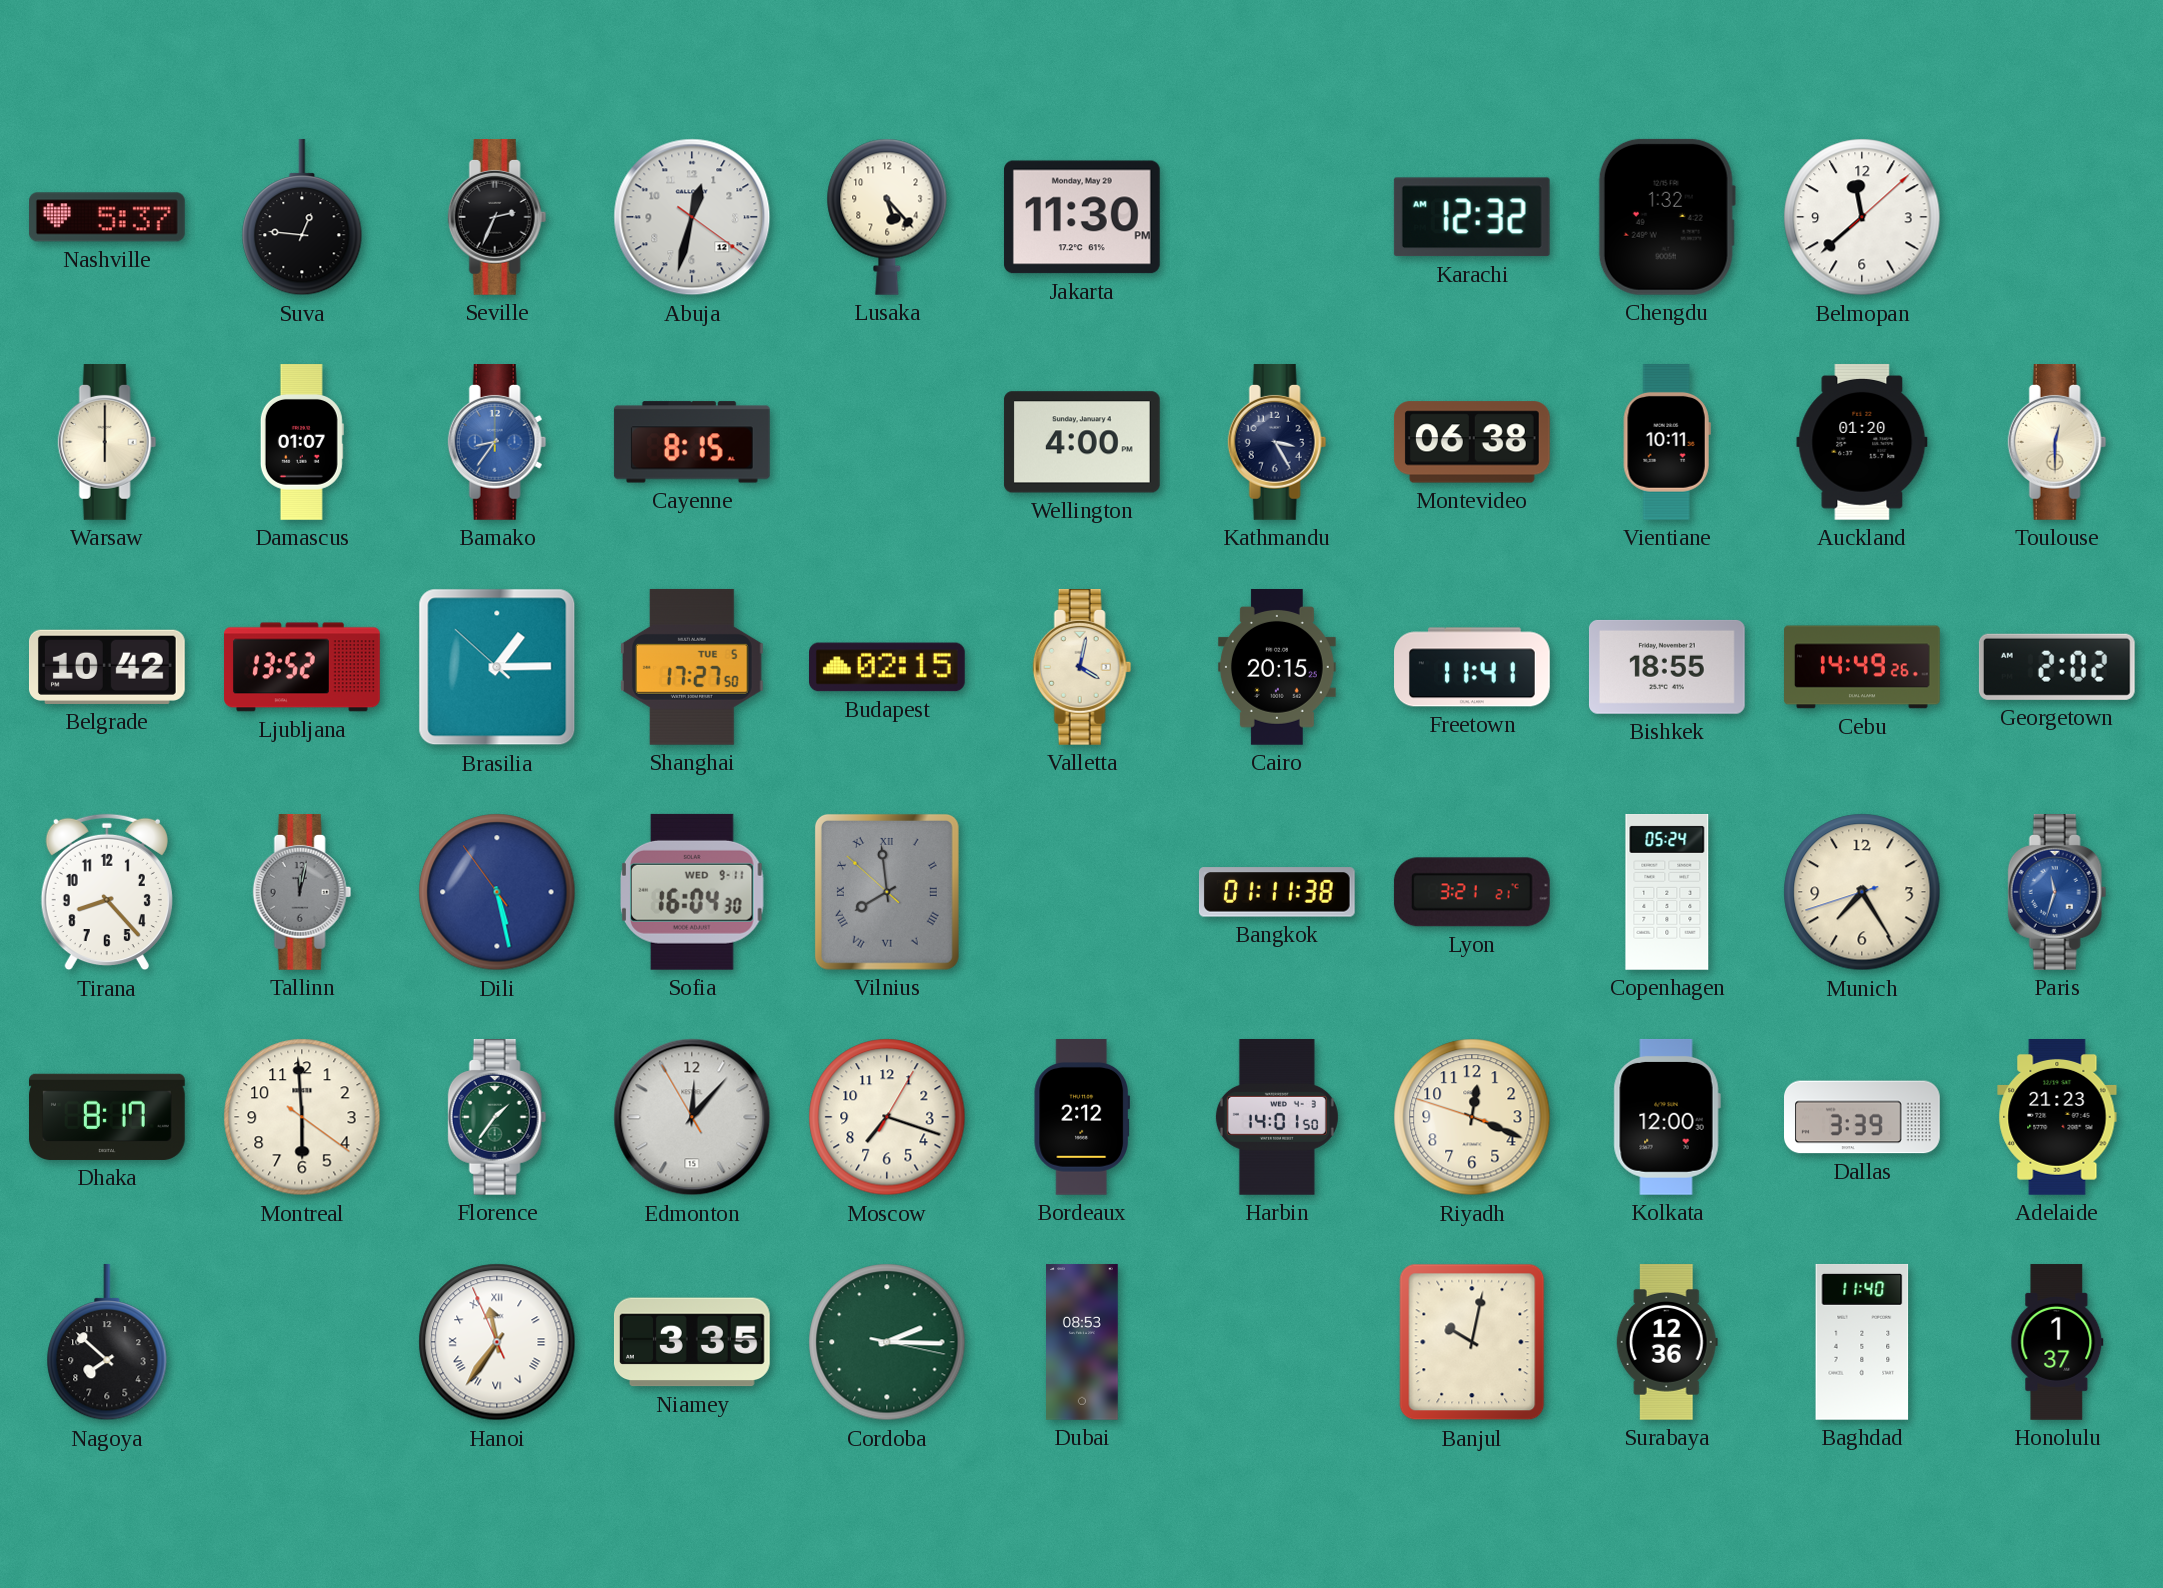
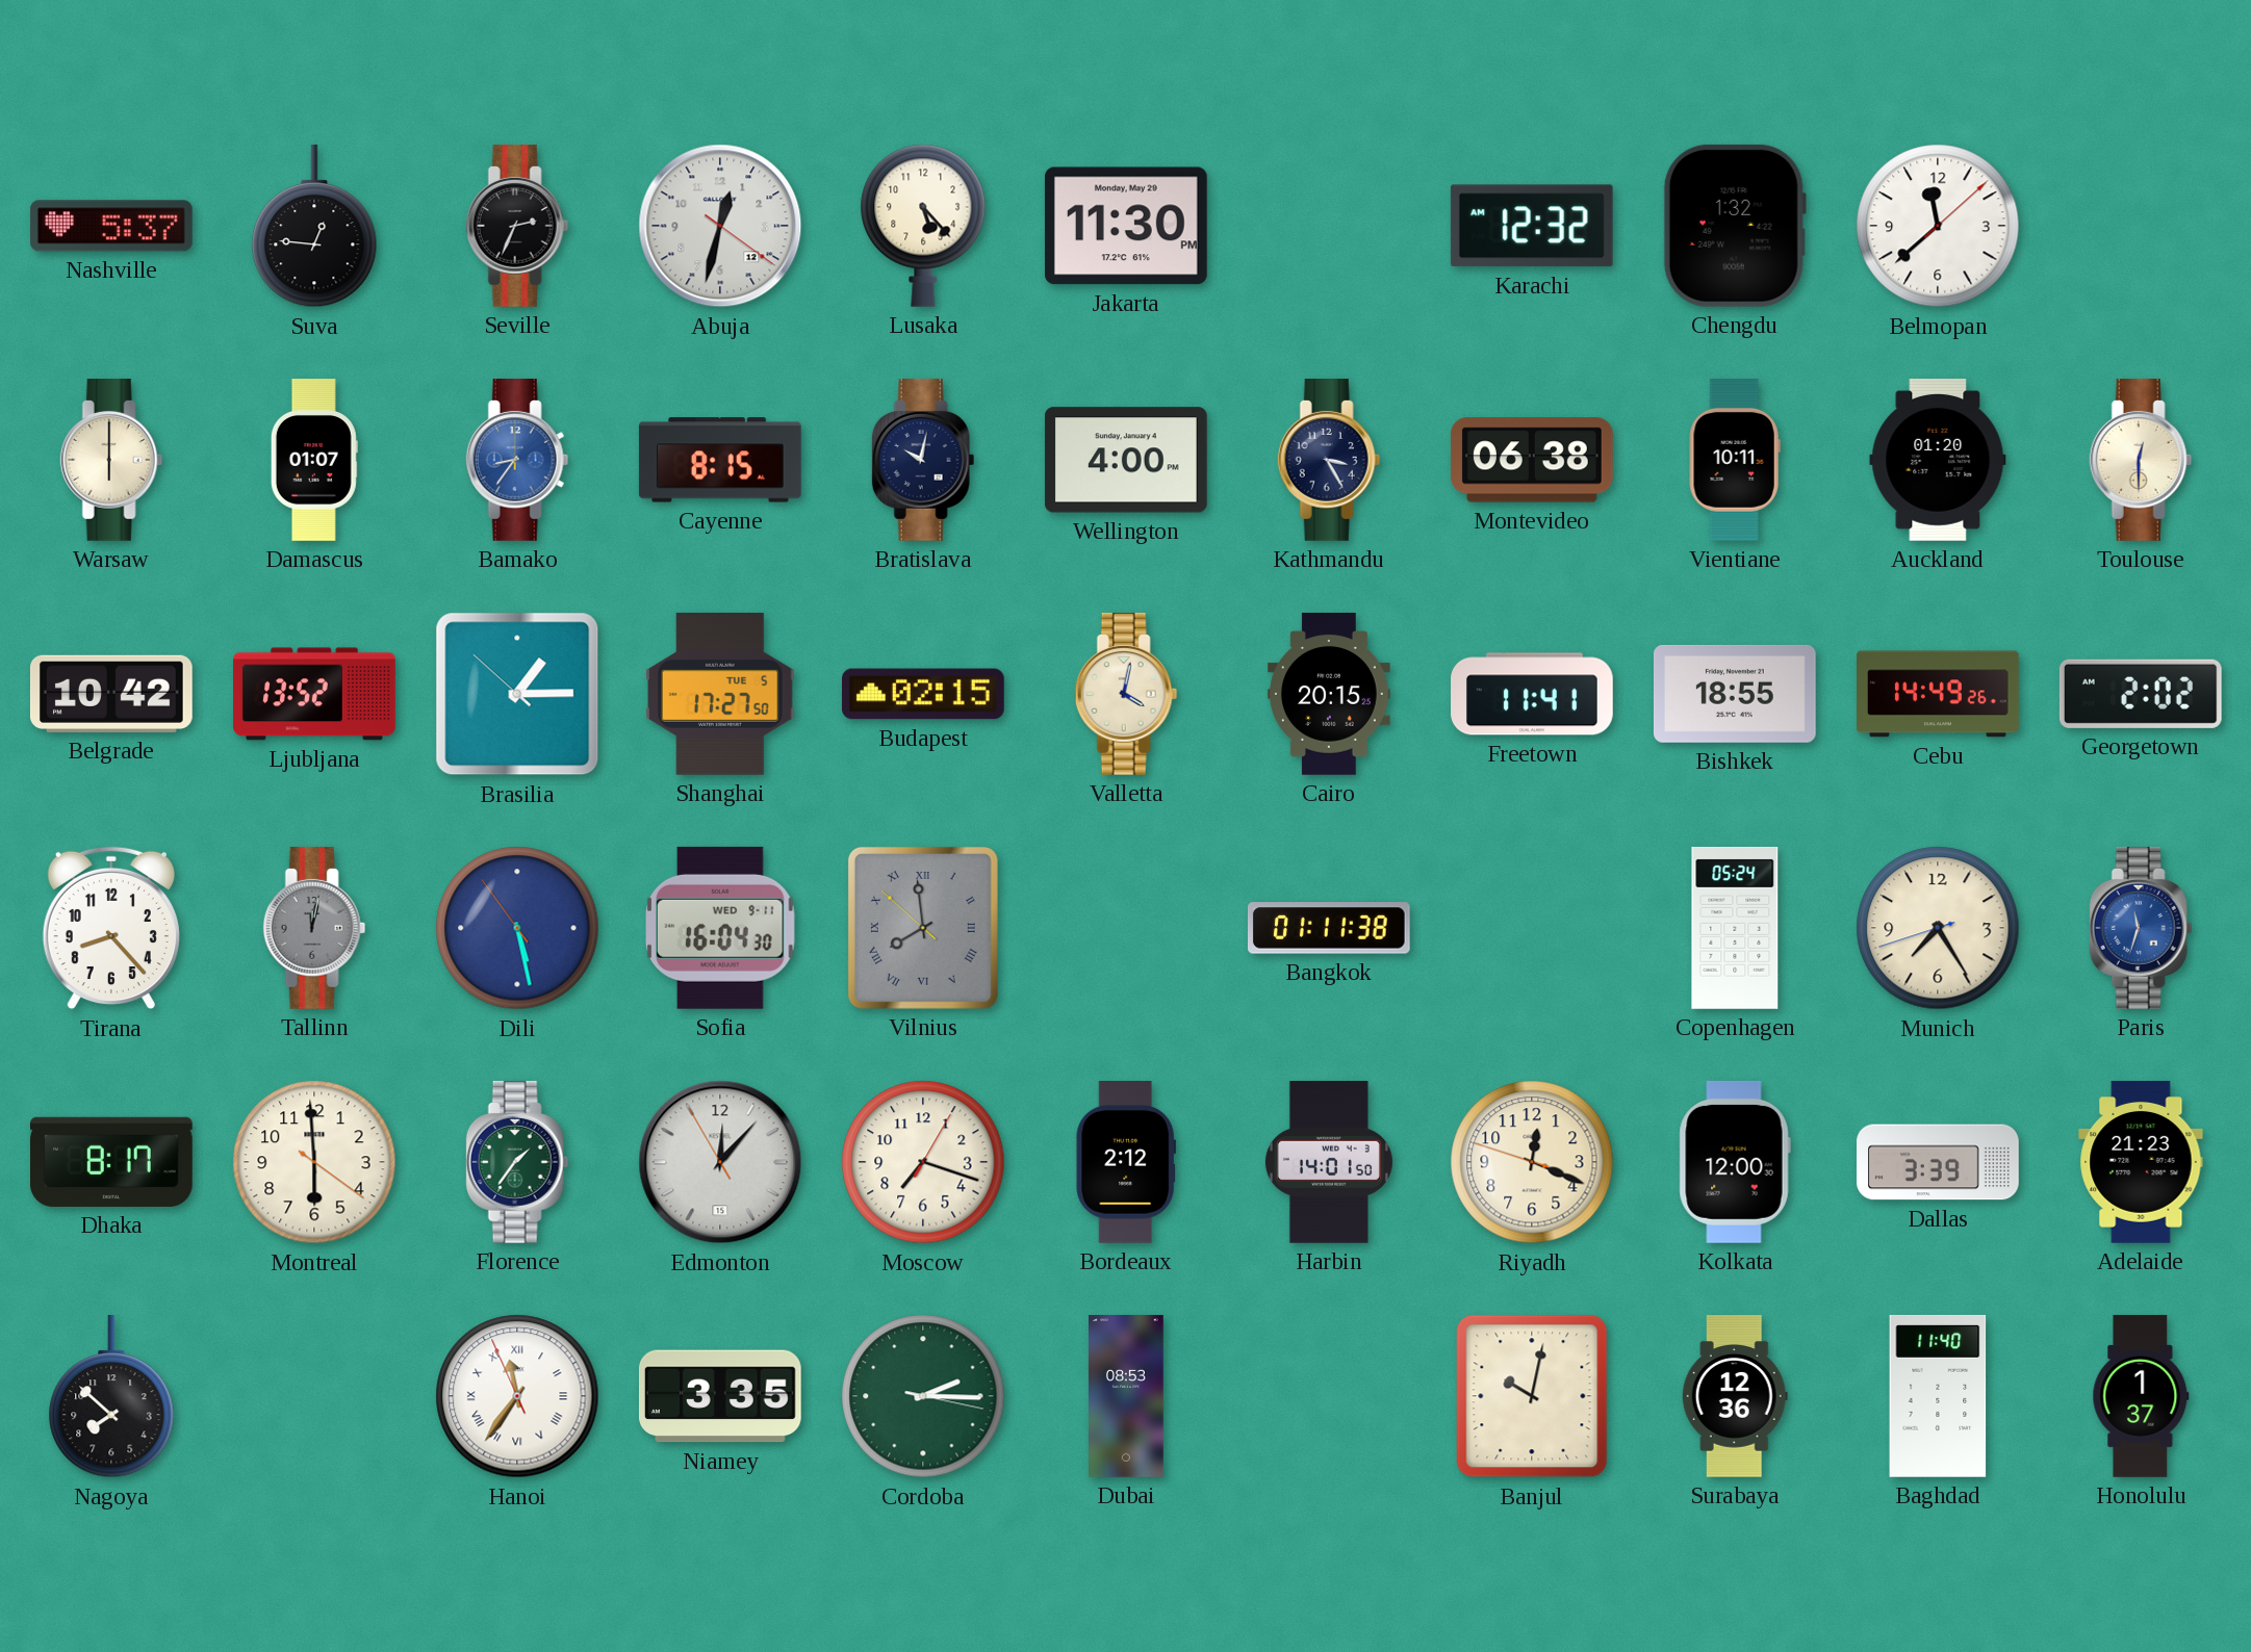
Bratislava: none -> 10:02 (923, 461)
Lyon: 3:21 -> none (1472, 892)
